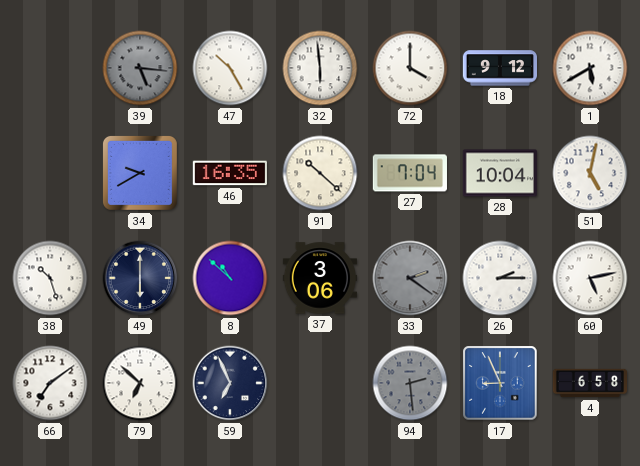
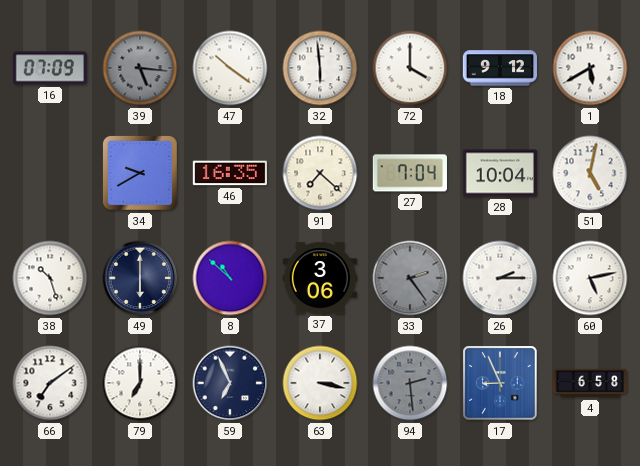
16: none -> 07:09 (49, 68)
47: 10:25 -> 10:21 (230, 68)
91: 10:22 -> 7:22 (320, 173)
33: 2:21 -> 2:24 (410, 278)
79: 6:52 -> 7:00 (140, 383)
63: none -> 3:17 (320, 383)
